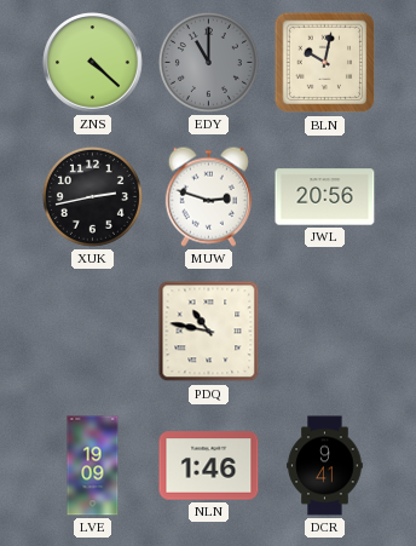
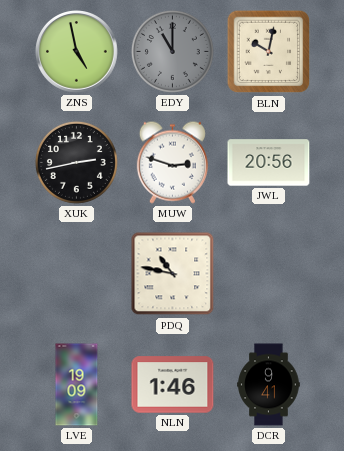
ZNS: 4:22 -> 4:58 (77, 52)
